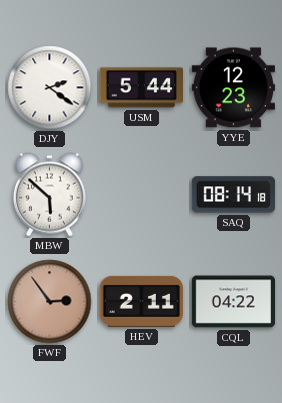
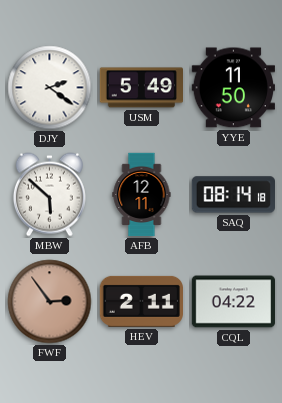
USM: 5:44 -> 5:49 (141, 88)
YYE: 12:23 -> 11:50 (233, 88)
AFB: none -> 12:11 (142, 195)
